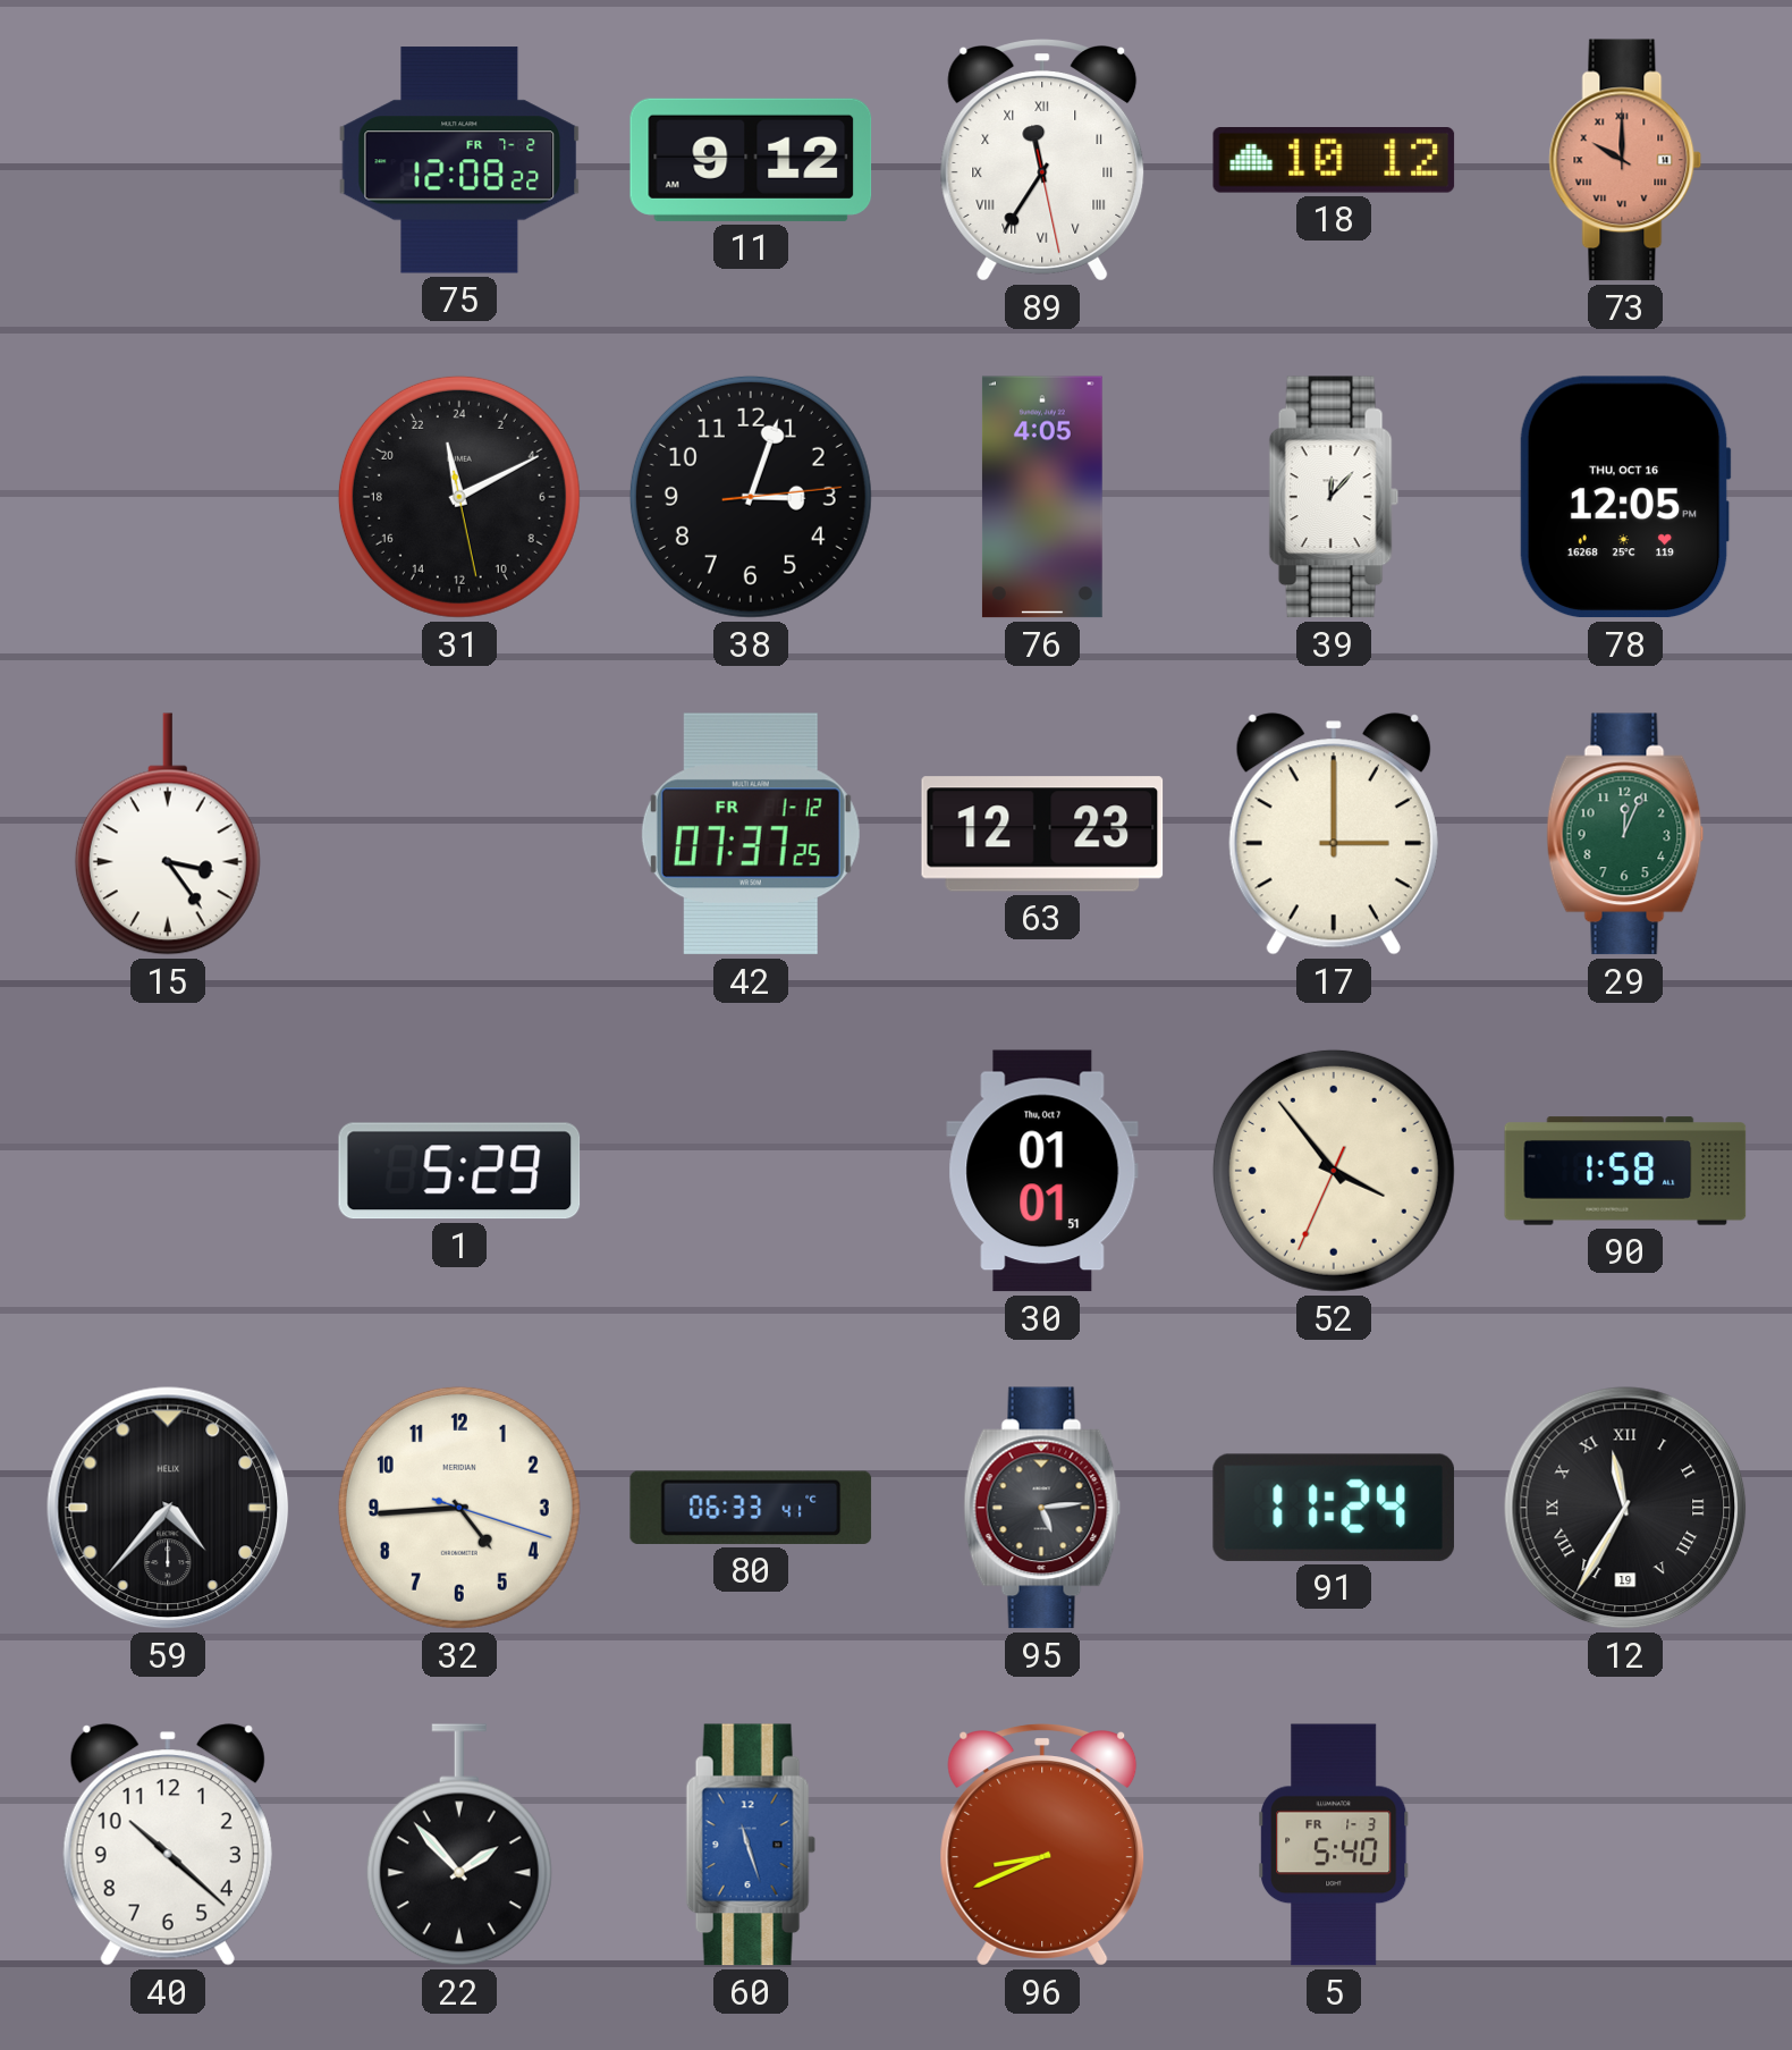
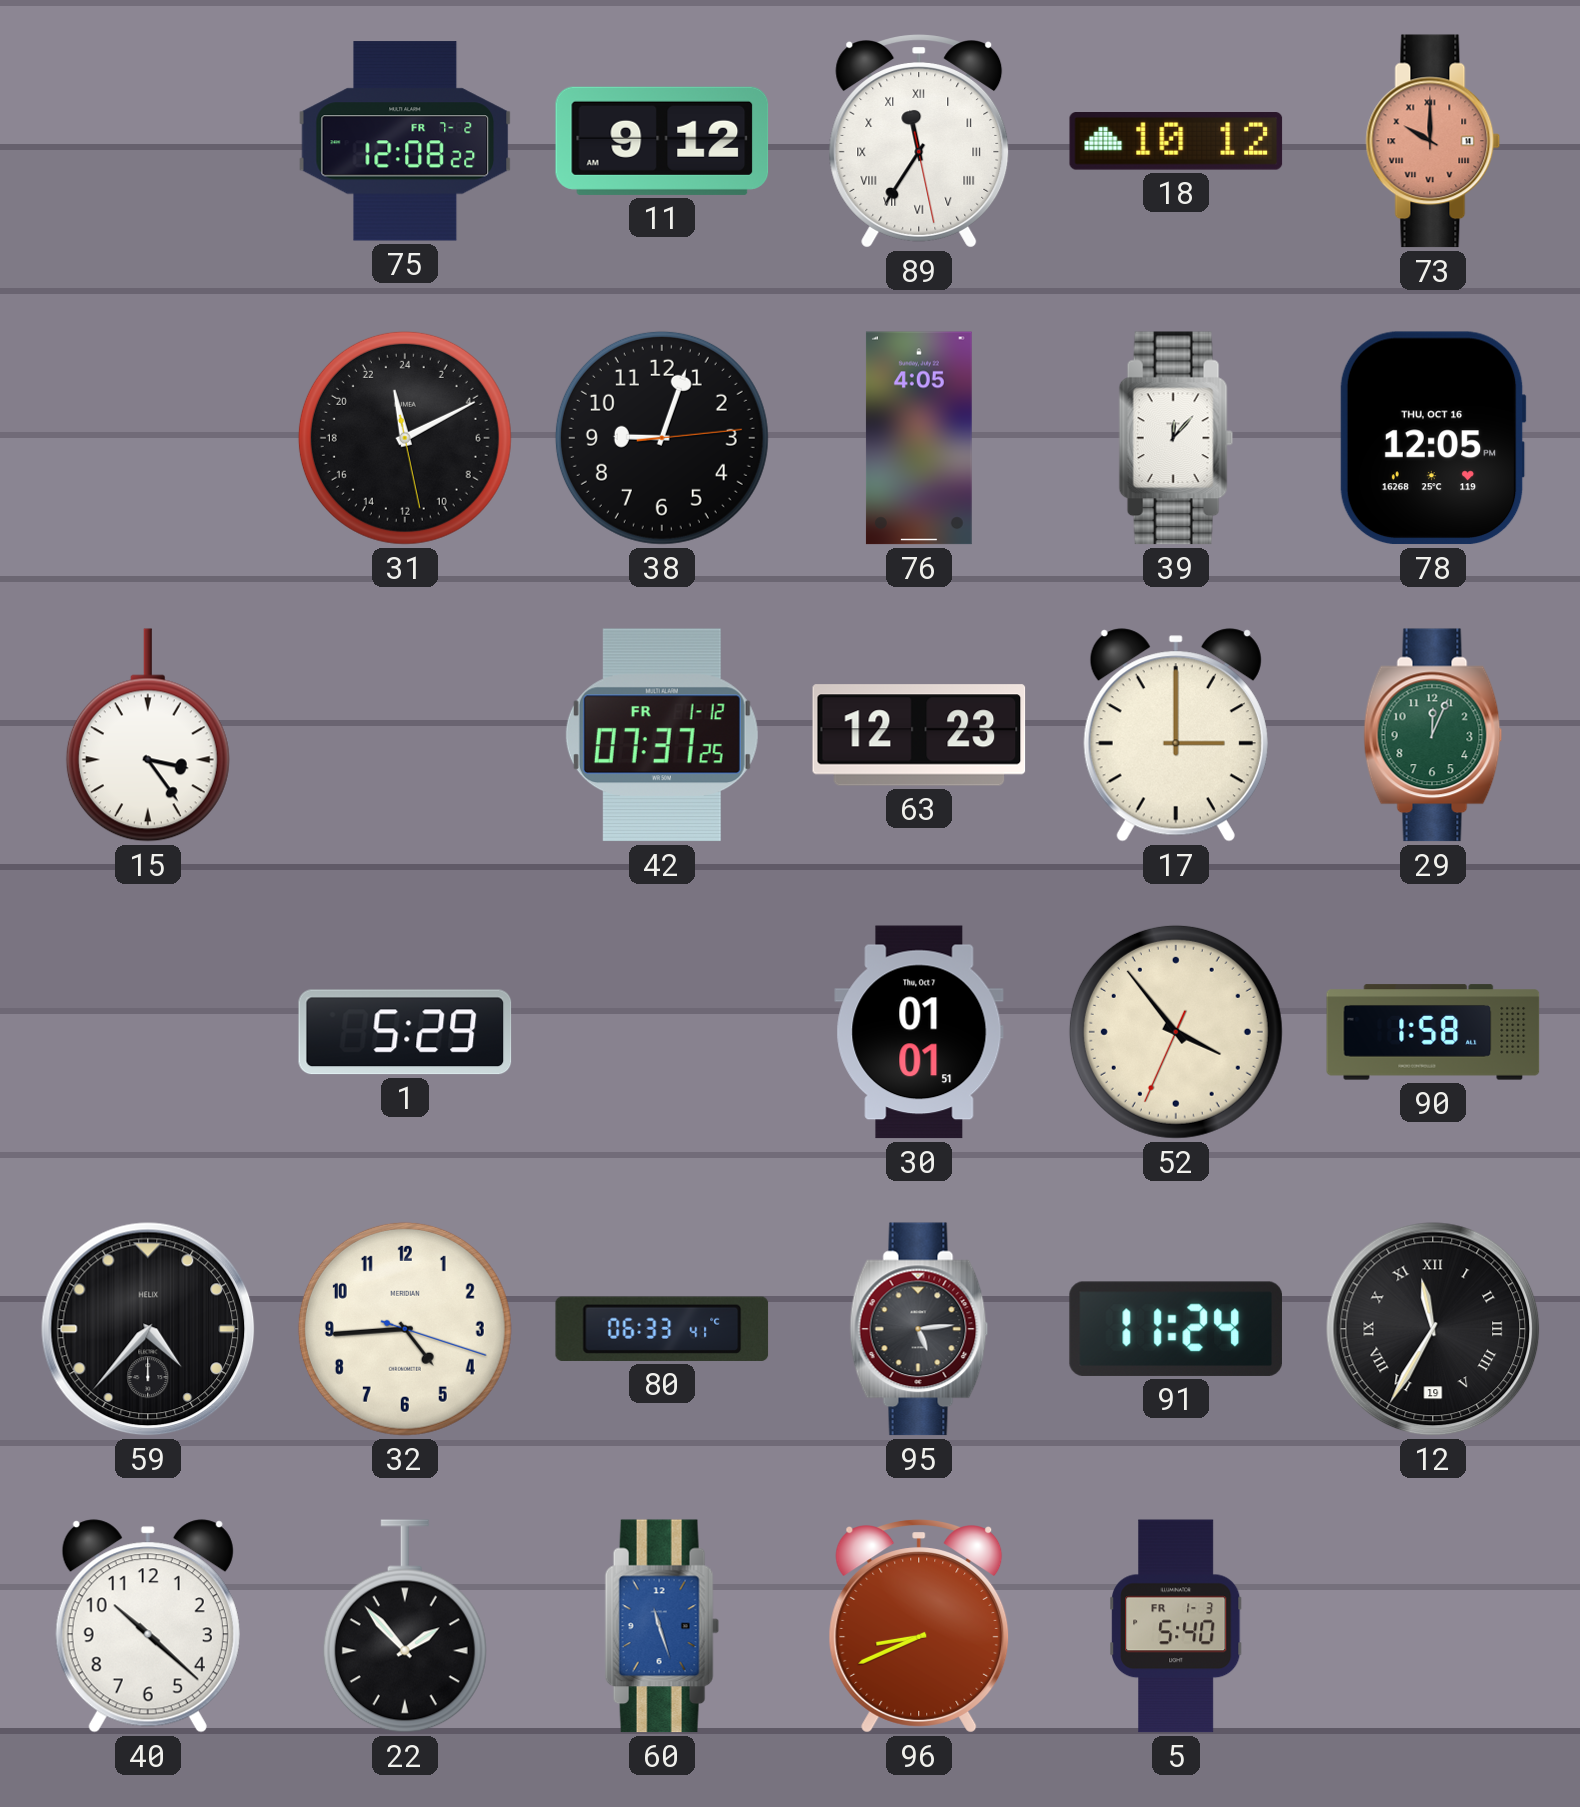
38: 3:03 -> 9:03 (662, 438)
